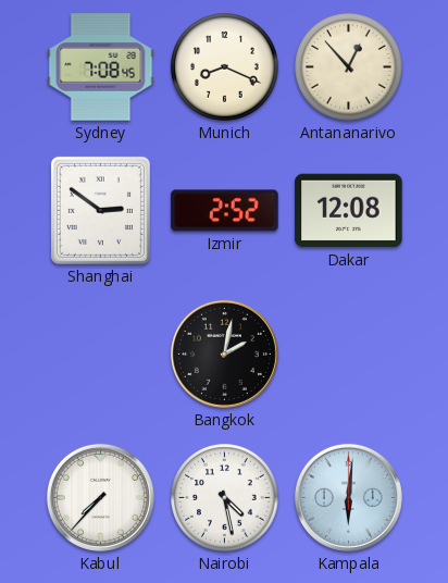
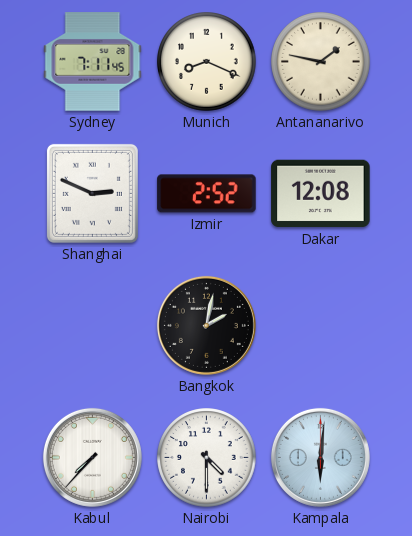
Sydney: 7:08 -> 7:11 (93, 62)
Antananarivo: 12:53 -> 1:47 (321, 62)
Shanghai: 2:51 -> 2:49 (92, 193)
Nairobi: 4:28 -> 4:30 (207, 458)
